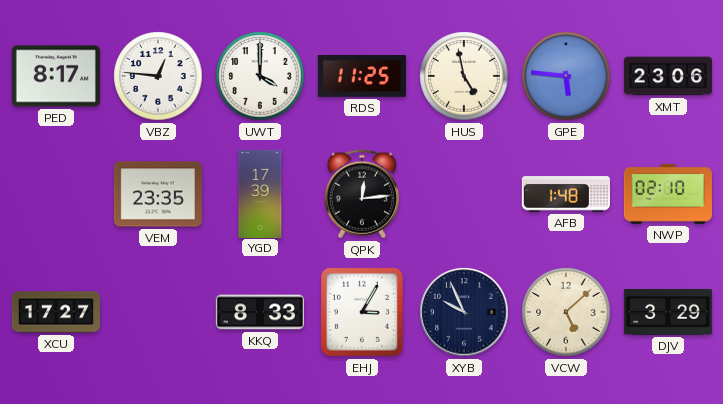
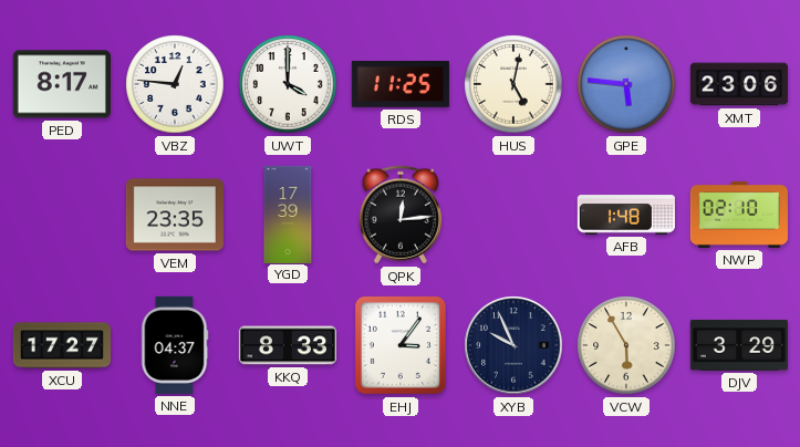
HUS: 4:58 -> 5:02 (513, 84)
NNE: none -> 04:37 (175, 345)
EHJ: 3:05 -> 3:06 (401, 345)
VCW: 5:08 -> 5:55 (626, 345)
